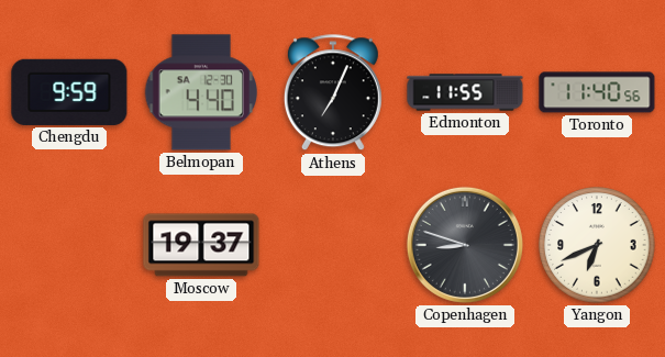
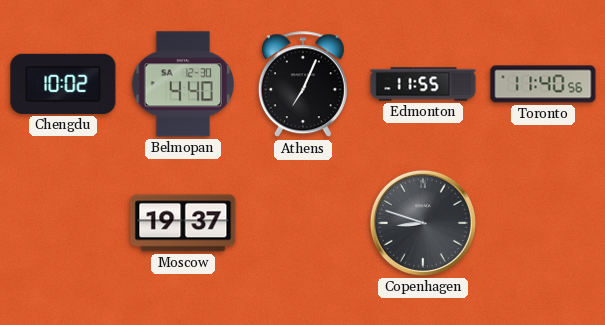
Chengdu: 9:59 -> 10:02 (63, 84)
Yangon: 6:41 -> none (597, 245)
